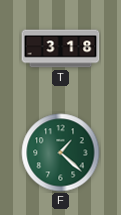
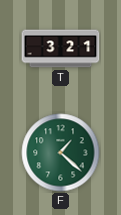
T: 3:18 -> 3:21 (61, 49)
